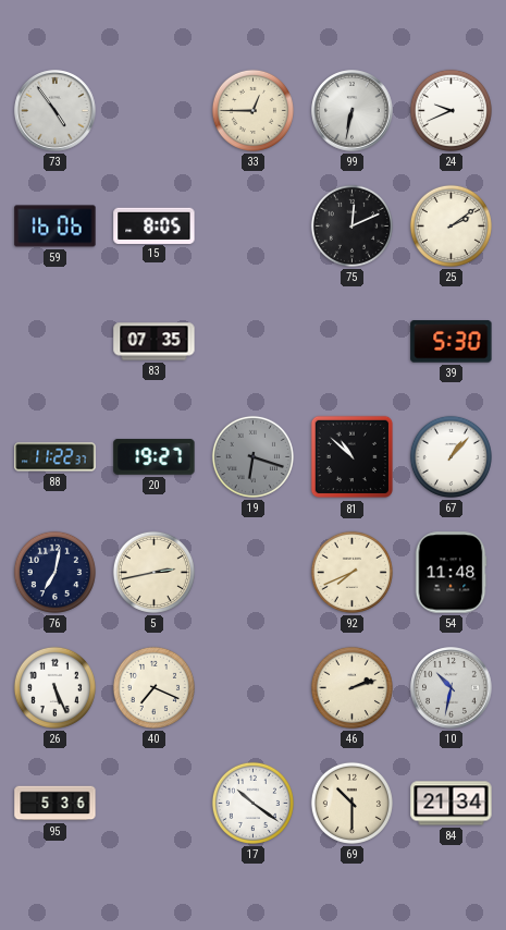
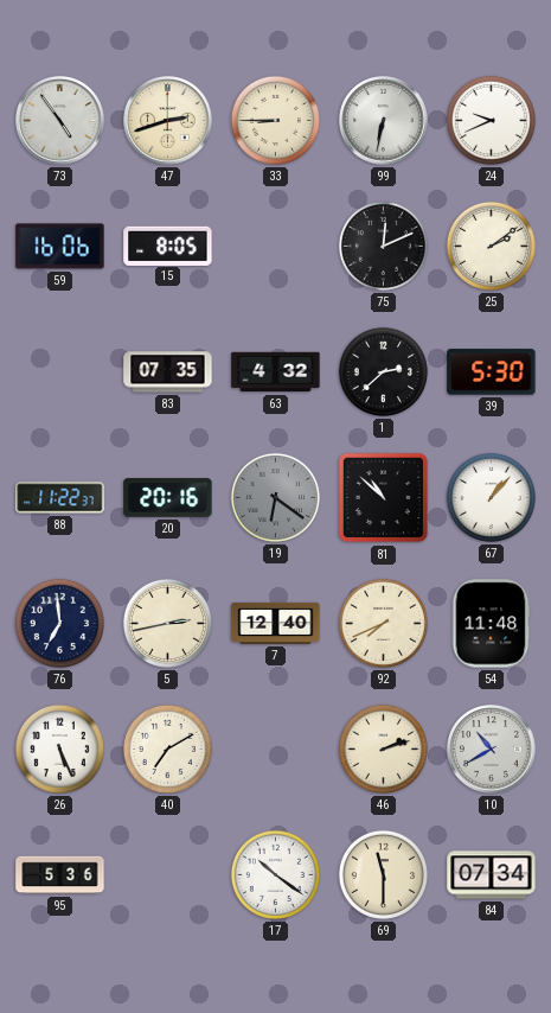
47: none -> 2:42 (168, 121)
33: 12:45 -> 8:45 (275, 120)
63: none -> 4:32 (276, 372)
1: none -> 2:38 (383, 371)
20: 19:27 -> 20:16 (168, 498)
19: 6:18 -> 6:21 (275, 497)
76: 7:02 -> 6:59 (59, 623)
7: none -> 12:40 (276, 623)
40: 7:19 -> 7:10 (167, 748)
10: 10:32 -> 10:40 (492, 750)
69: 10:30 -> 11:30 (383, 874)
84: 21:34 -> 07:34 (492, 875)
